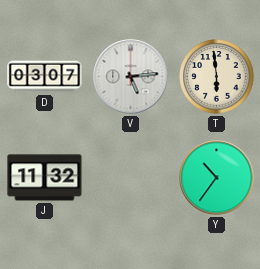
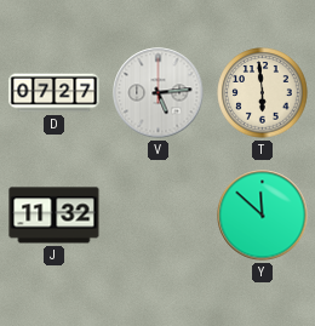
D: 03:07 -> 07:27 (55, 93)
Y: 10:36 -> 11:52 (263, 216)
